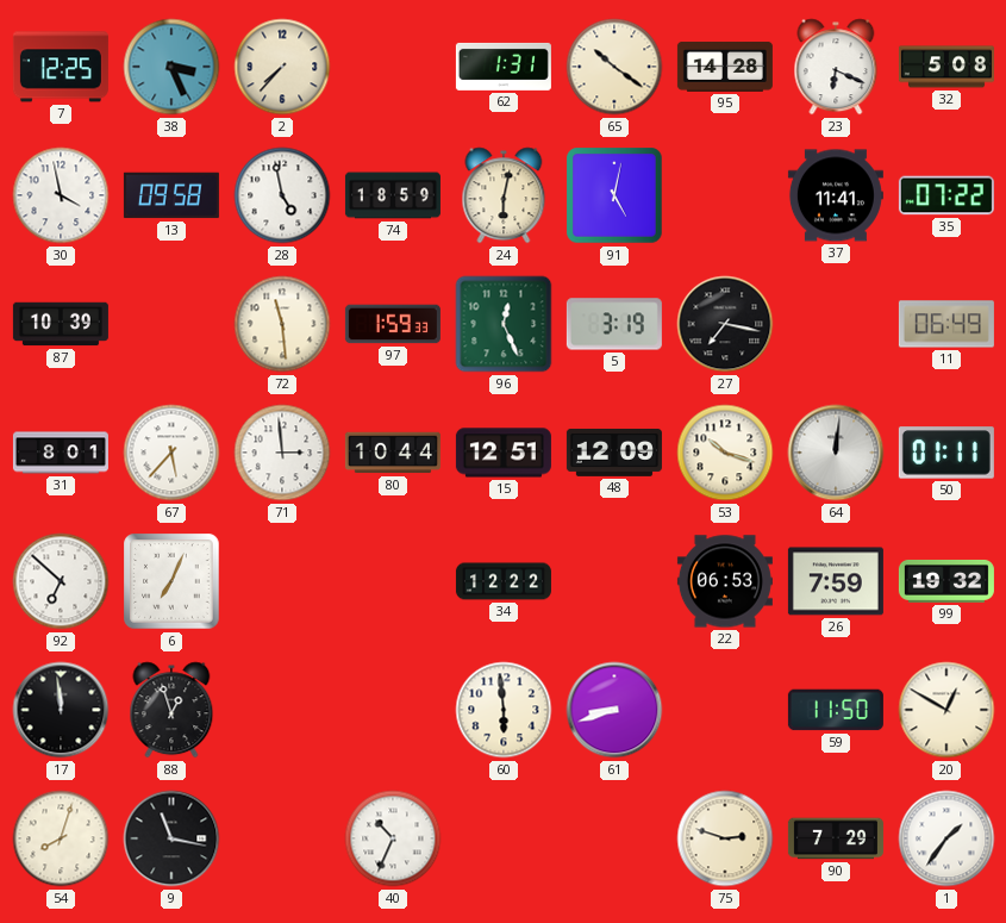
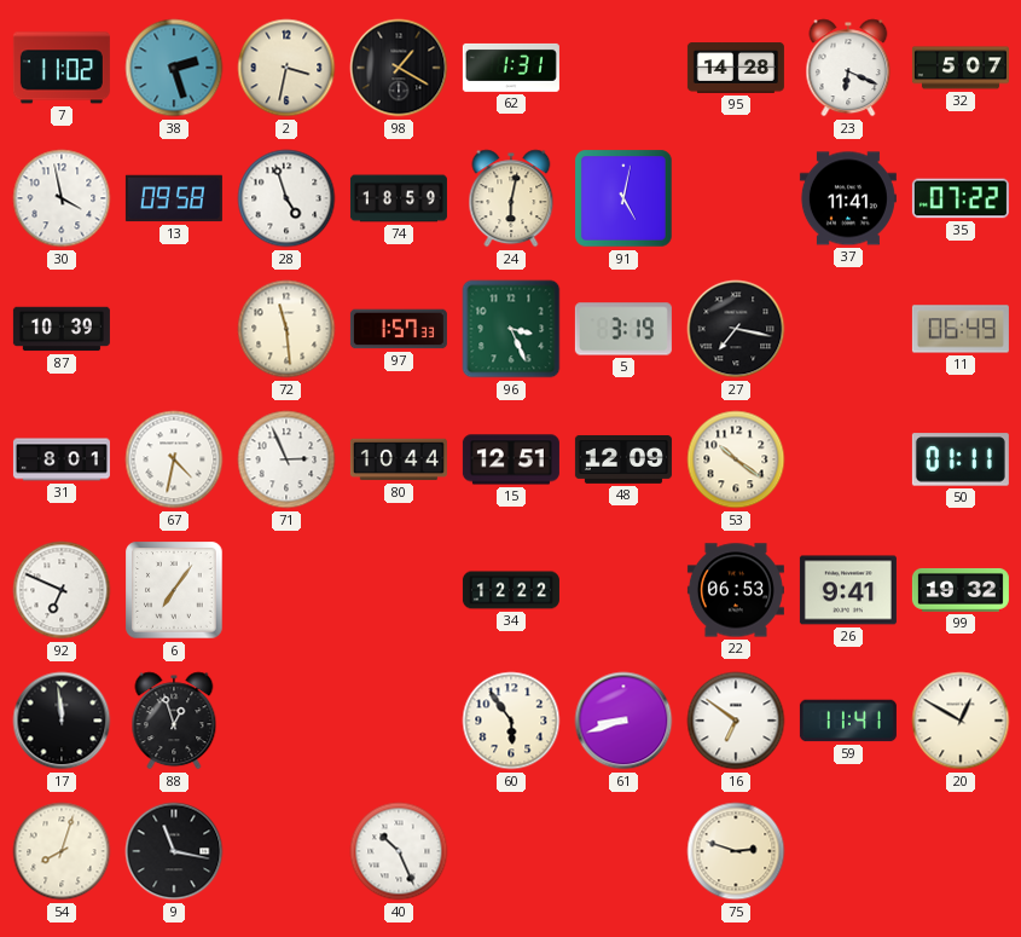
7: 12:25 -> 11:02 (62, 68)
38: 3:26 -> 2:27 (174, 68)
2: 7:37 -> 3:32 (286, 68)
98: none -> 1:20 (399, 68)
65: 10:21 -> none (614, 67)
32: 5:08 -> 5:07 (961, 68)
28: 4:58 -> 4:57 (286, 198)
97: 1:59 -> 1:57 (399, 329)
96: 12:26 -> 3:26 (511, 329)
67: 5:37 -> 4:32 (174, 459)
71: 2:59 -> 2:56 (286, 459)
53: 10:18 -> 10:21 (736, 459)
64: 12:01 -> none (836, 453)
92: 6:52 -> 6:49 (62, 590)
6: 7:04 -> 7:06 (174, 590)
26: 7:59 -> 9:41 (848, 590)
60: 5:59 -> 5:54 (511, 721)
16: none -> 6:51 (736, 721)
59: 11:50 -> 11:41 (848, 721)
40: 10:34 -> 10:26 (399, 851)
90: 7:29 -> none (836, 838)
1: 1:36 -> none (946, 838)
